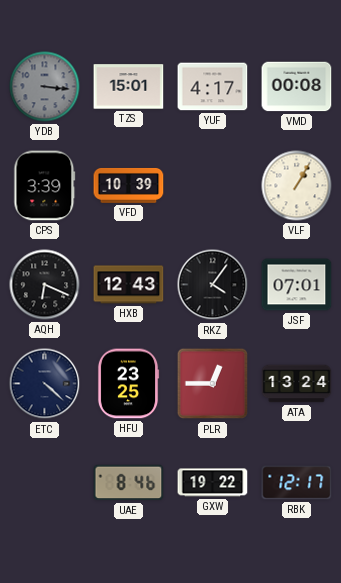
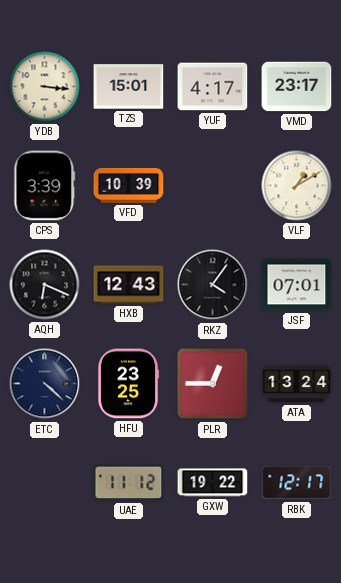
YDB dial: grey -> cream (45, 87)
VMD: 00:08 -> 23:17 (297, 87)
VLF: 1:05 -> 1:10 (297, 186)
UAE: 8:46 -> 11:12 (129, 483)
